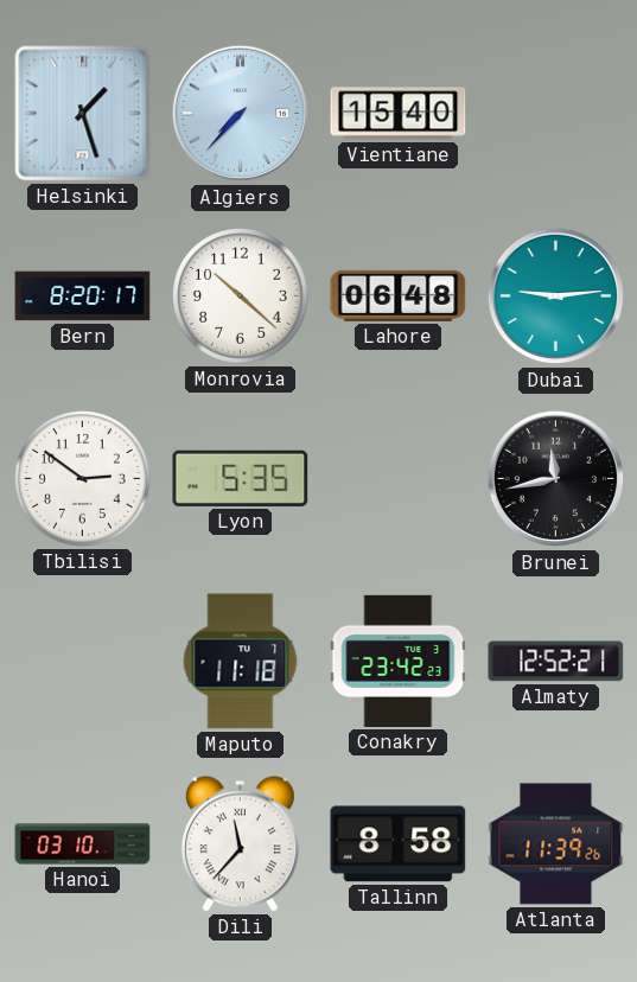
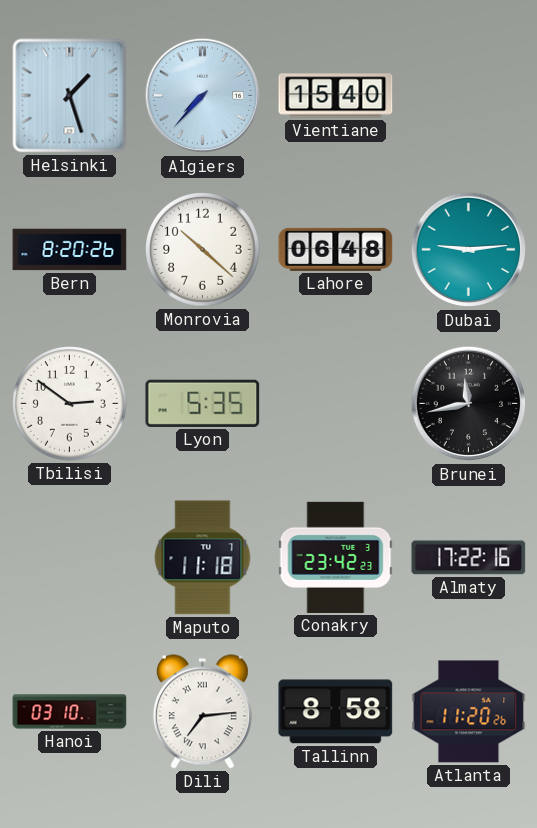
Bern: 8:20:17 -> 8:20:26 (70, 250)
Almaty: 12:52 -> 17:22 (469, 558)
Dili: 11:37 -> 7:14 (202, 712)
Atlanta: 11:39 -> 11:20 (469, 712)
